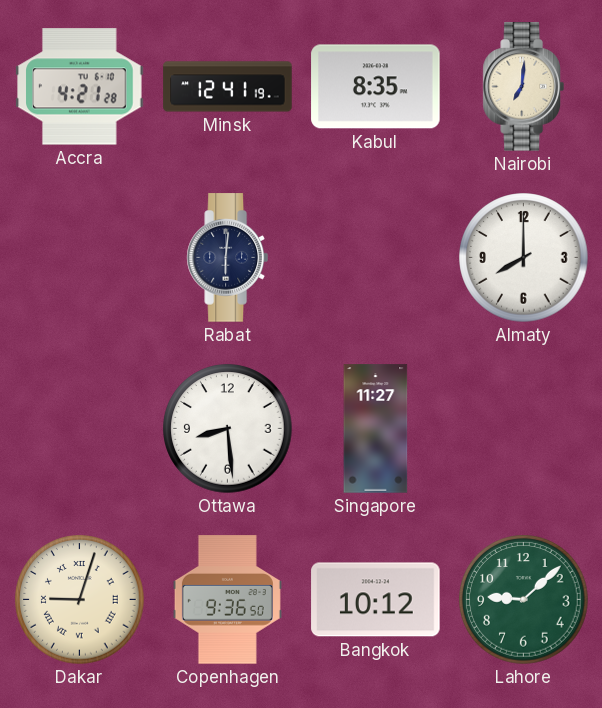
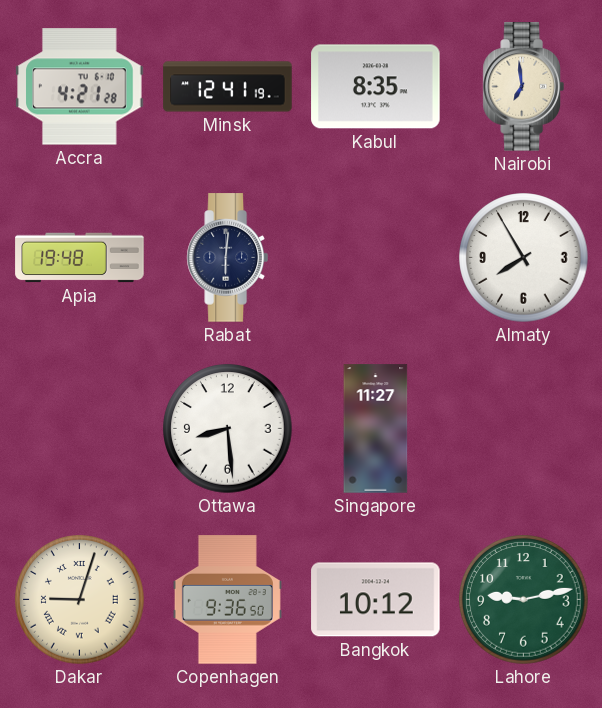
Nairobi: 7:01 -> 6:59 (523, 87)
Apia: none -> 19:48 (80, 258)
Almaty: 8:00 -> 7:55 (524, 258)
Lahore: 9:08 -> 9:13 (524, 600)
